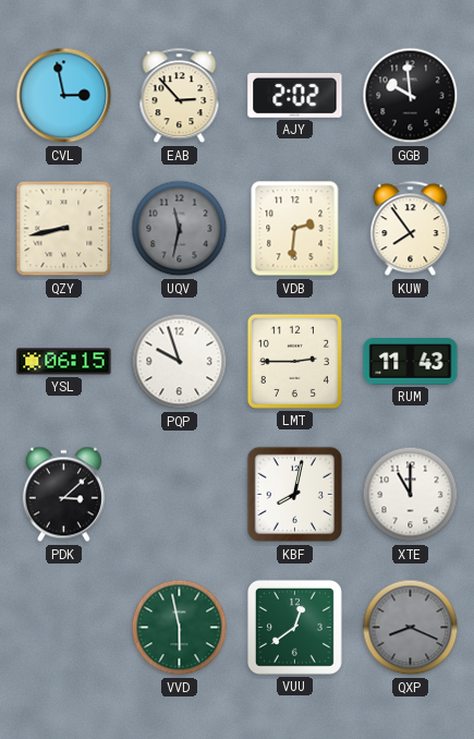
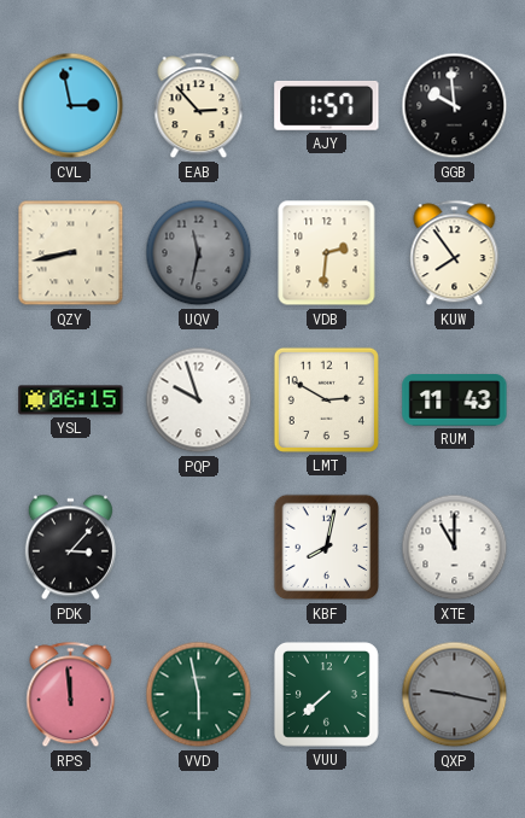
AJY: 2:02 -> 1:57 (327, 106)
LMT: 2:45 -> 2:50 (326, 399)
PDK: 3:08 -> 3:07 (70, 548)
RPS: none -> 11:59 (71, 695)
VUU: 12:39 -> 7:38 (326, 694)
QXP: 8:19 -> 9:17 (455, 695)
